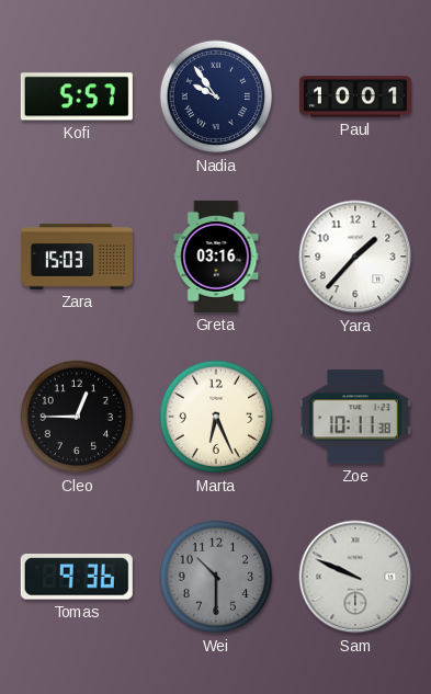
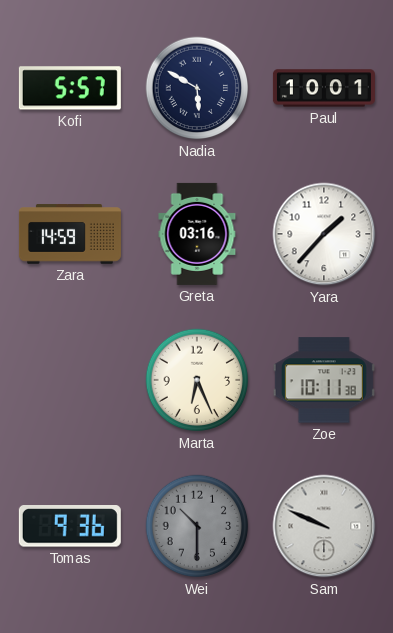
Nadia: 9:54 -> 5:50 (197, 88)
Zara: 15:03 -> 14:59 (70, 234)
Cleo: 12:45 -> none (77, 417)
